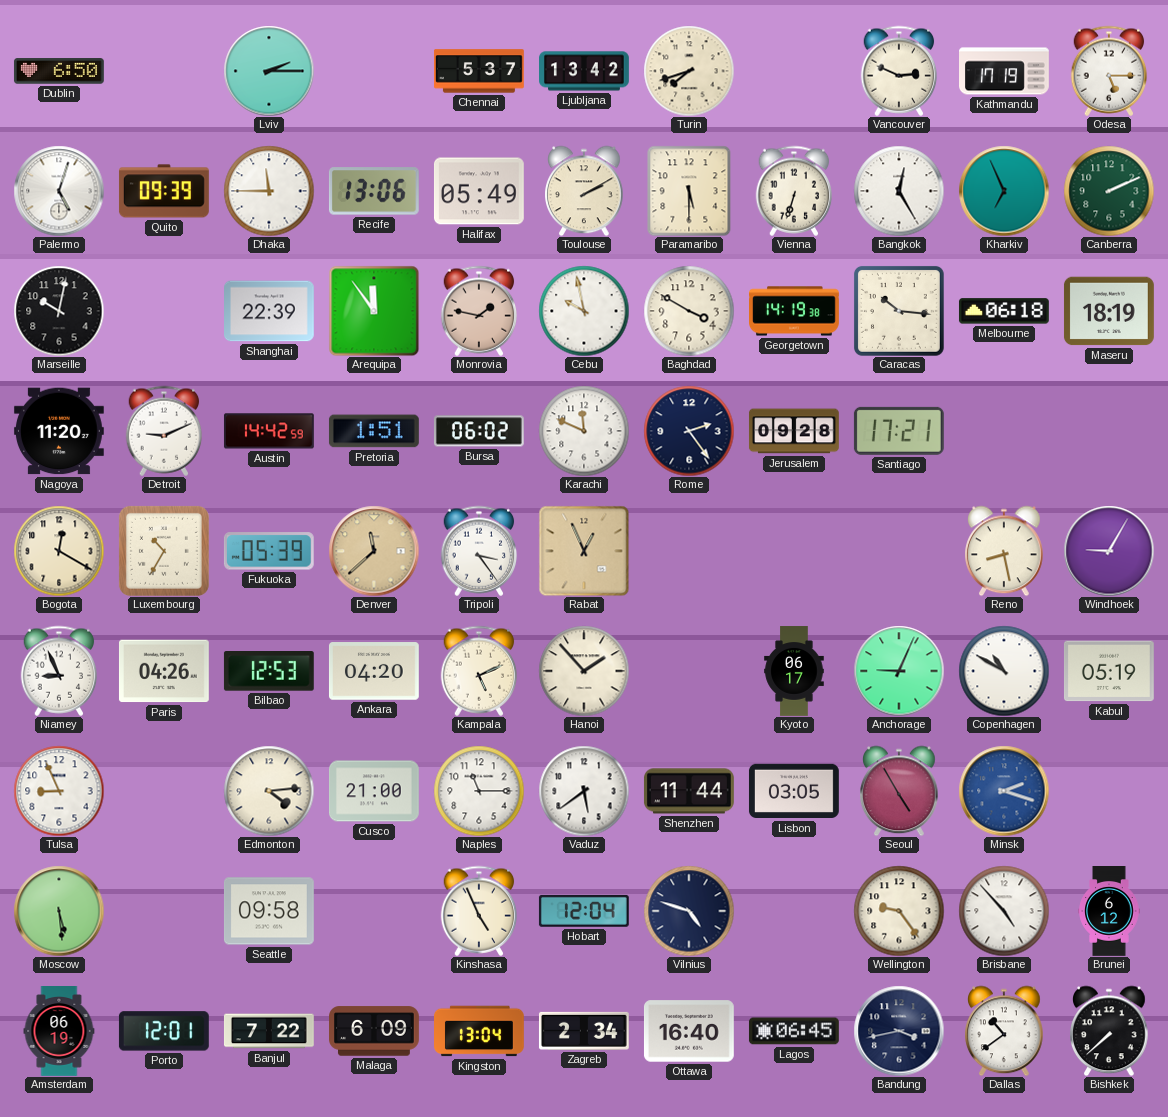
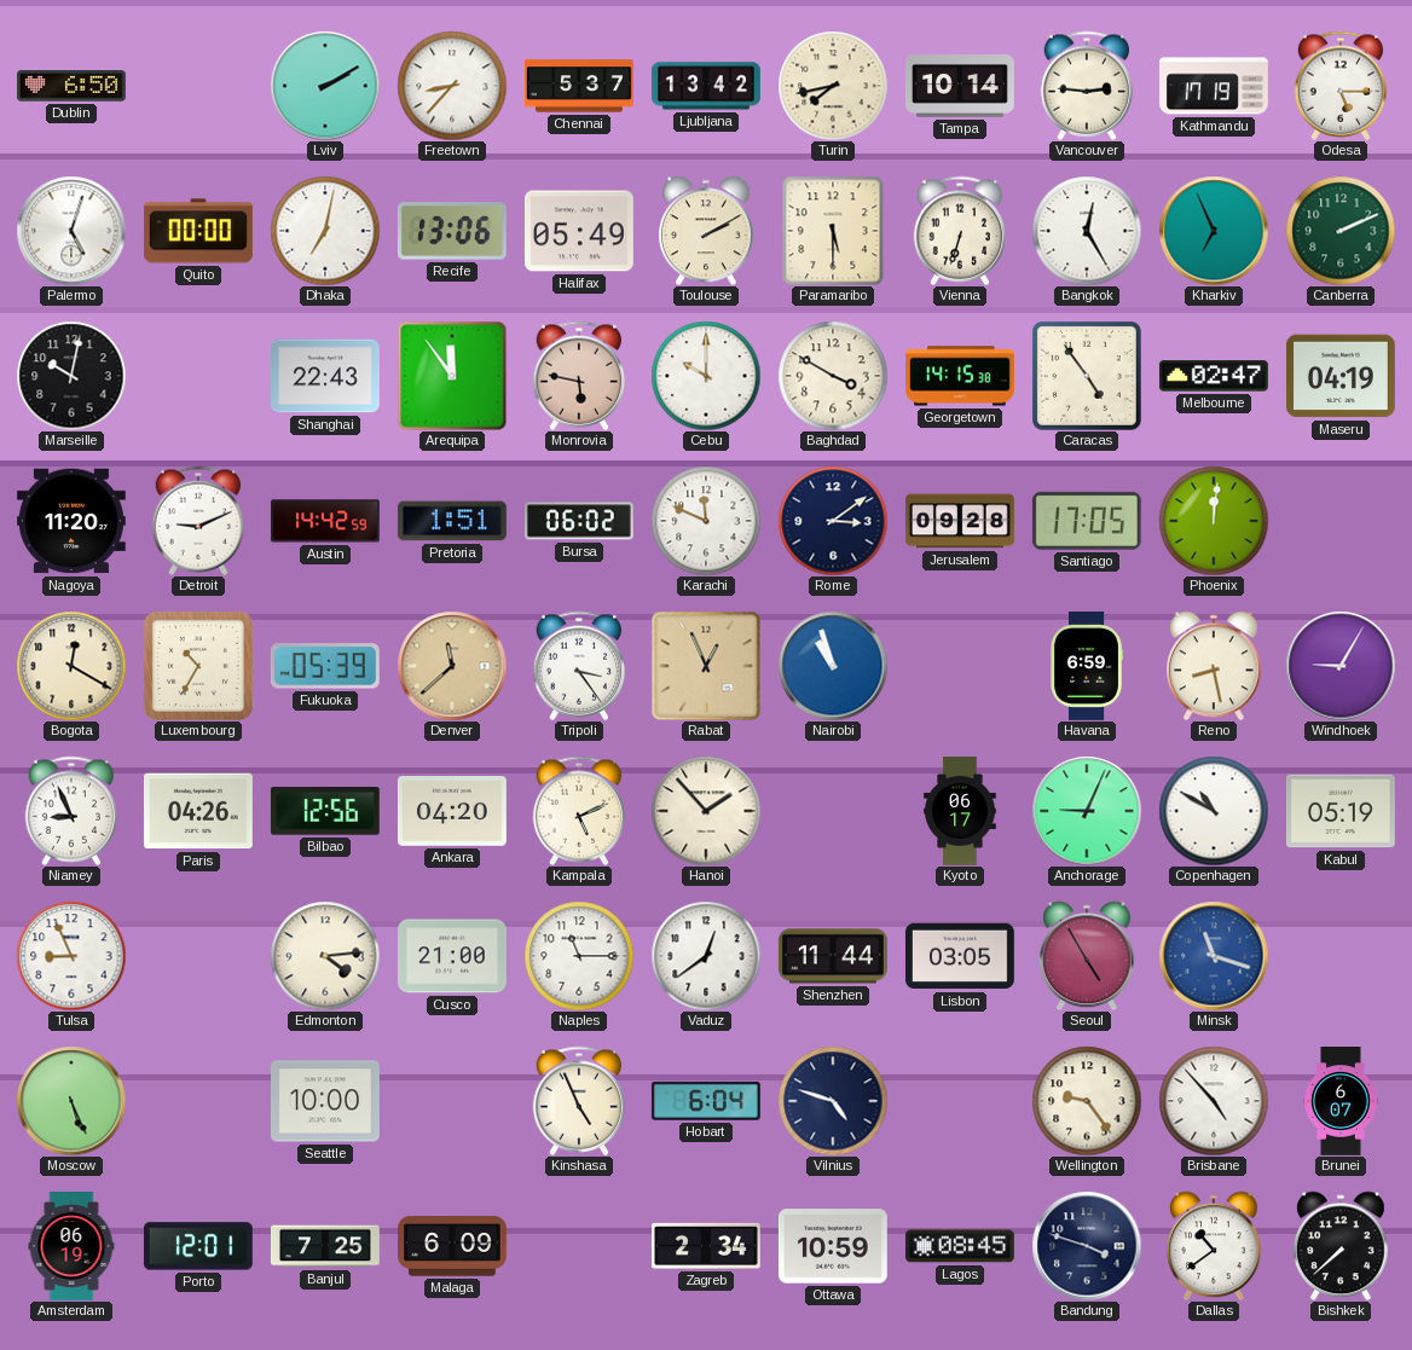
Lviv: 2:15 -> 2:10 (325, 86)
Freetown: none -> 8:37 (452, 86)
Turin: 7:42 -> 7:43 (833, 86)
Tampa: none -> 10:14 (961, 87)
Vancouver: 2:49 -> 2:46 (1087, 86)
Quito: 09:39 -> 00:00 (198, 231)
Dhaka: 11:45 -> 7:02 (325, 231)
Shanghai: 22:39 -> 22:43 (326, 376)
Monrovia: 1:47 -> 5:47 (579, 376)
Cebu: 9:58 -> 10:00 (706, 376)
Georgetown: 14:19 -> 14:15 (961, 376)
Caracas: 10:16 -> 4:54 (1087, 376)
Melbourne: 06:18 -> 02:47 (1214, 376)
Maseru: 18:19 -> 04:19 (1341, 376)
Rome: 2:24 -> 3:09 (833, 521)
Santiago: 17:21 -> 17:05 (1087, 521)
Phoenix: none -> 12:01 (1214, 521)
Nairobi: none -> 10:57 (833, 666)
Havana: none -> 6:59 (1087, 667)
Bilbao: 12:53 -> 12:56 (325, 812)
Vaduz: 5:39 -> 12:39 (706, 956)
Minsk: 2:18 -> 11:18 (1214, 956)
Moscow: 5:29 -> 5:26 (71, 1101)
Seattle: 09:58 -> 10:00 (325, 1101)
Hobart: 12:04 -> 6:04 (706, 1101)
Brunei: 6:12 -> 6:07 (1341, 1102)
Banjul: 7:22 -> 7:25 (325, 1246)
Kingston: 13:04 -> none (480, 1031)
Ottawa: 16:40 -> 10:59 (833, 1246)
Lagos: 06:45 -> 08:45 (960, 1246)
Bandung: 3:43 -> 3:48 (1087, 1246)
